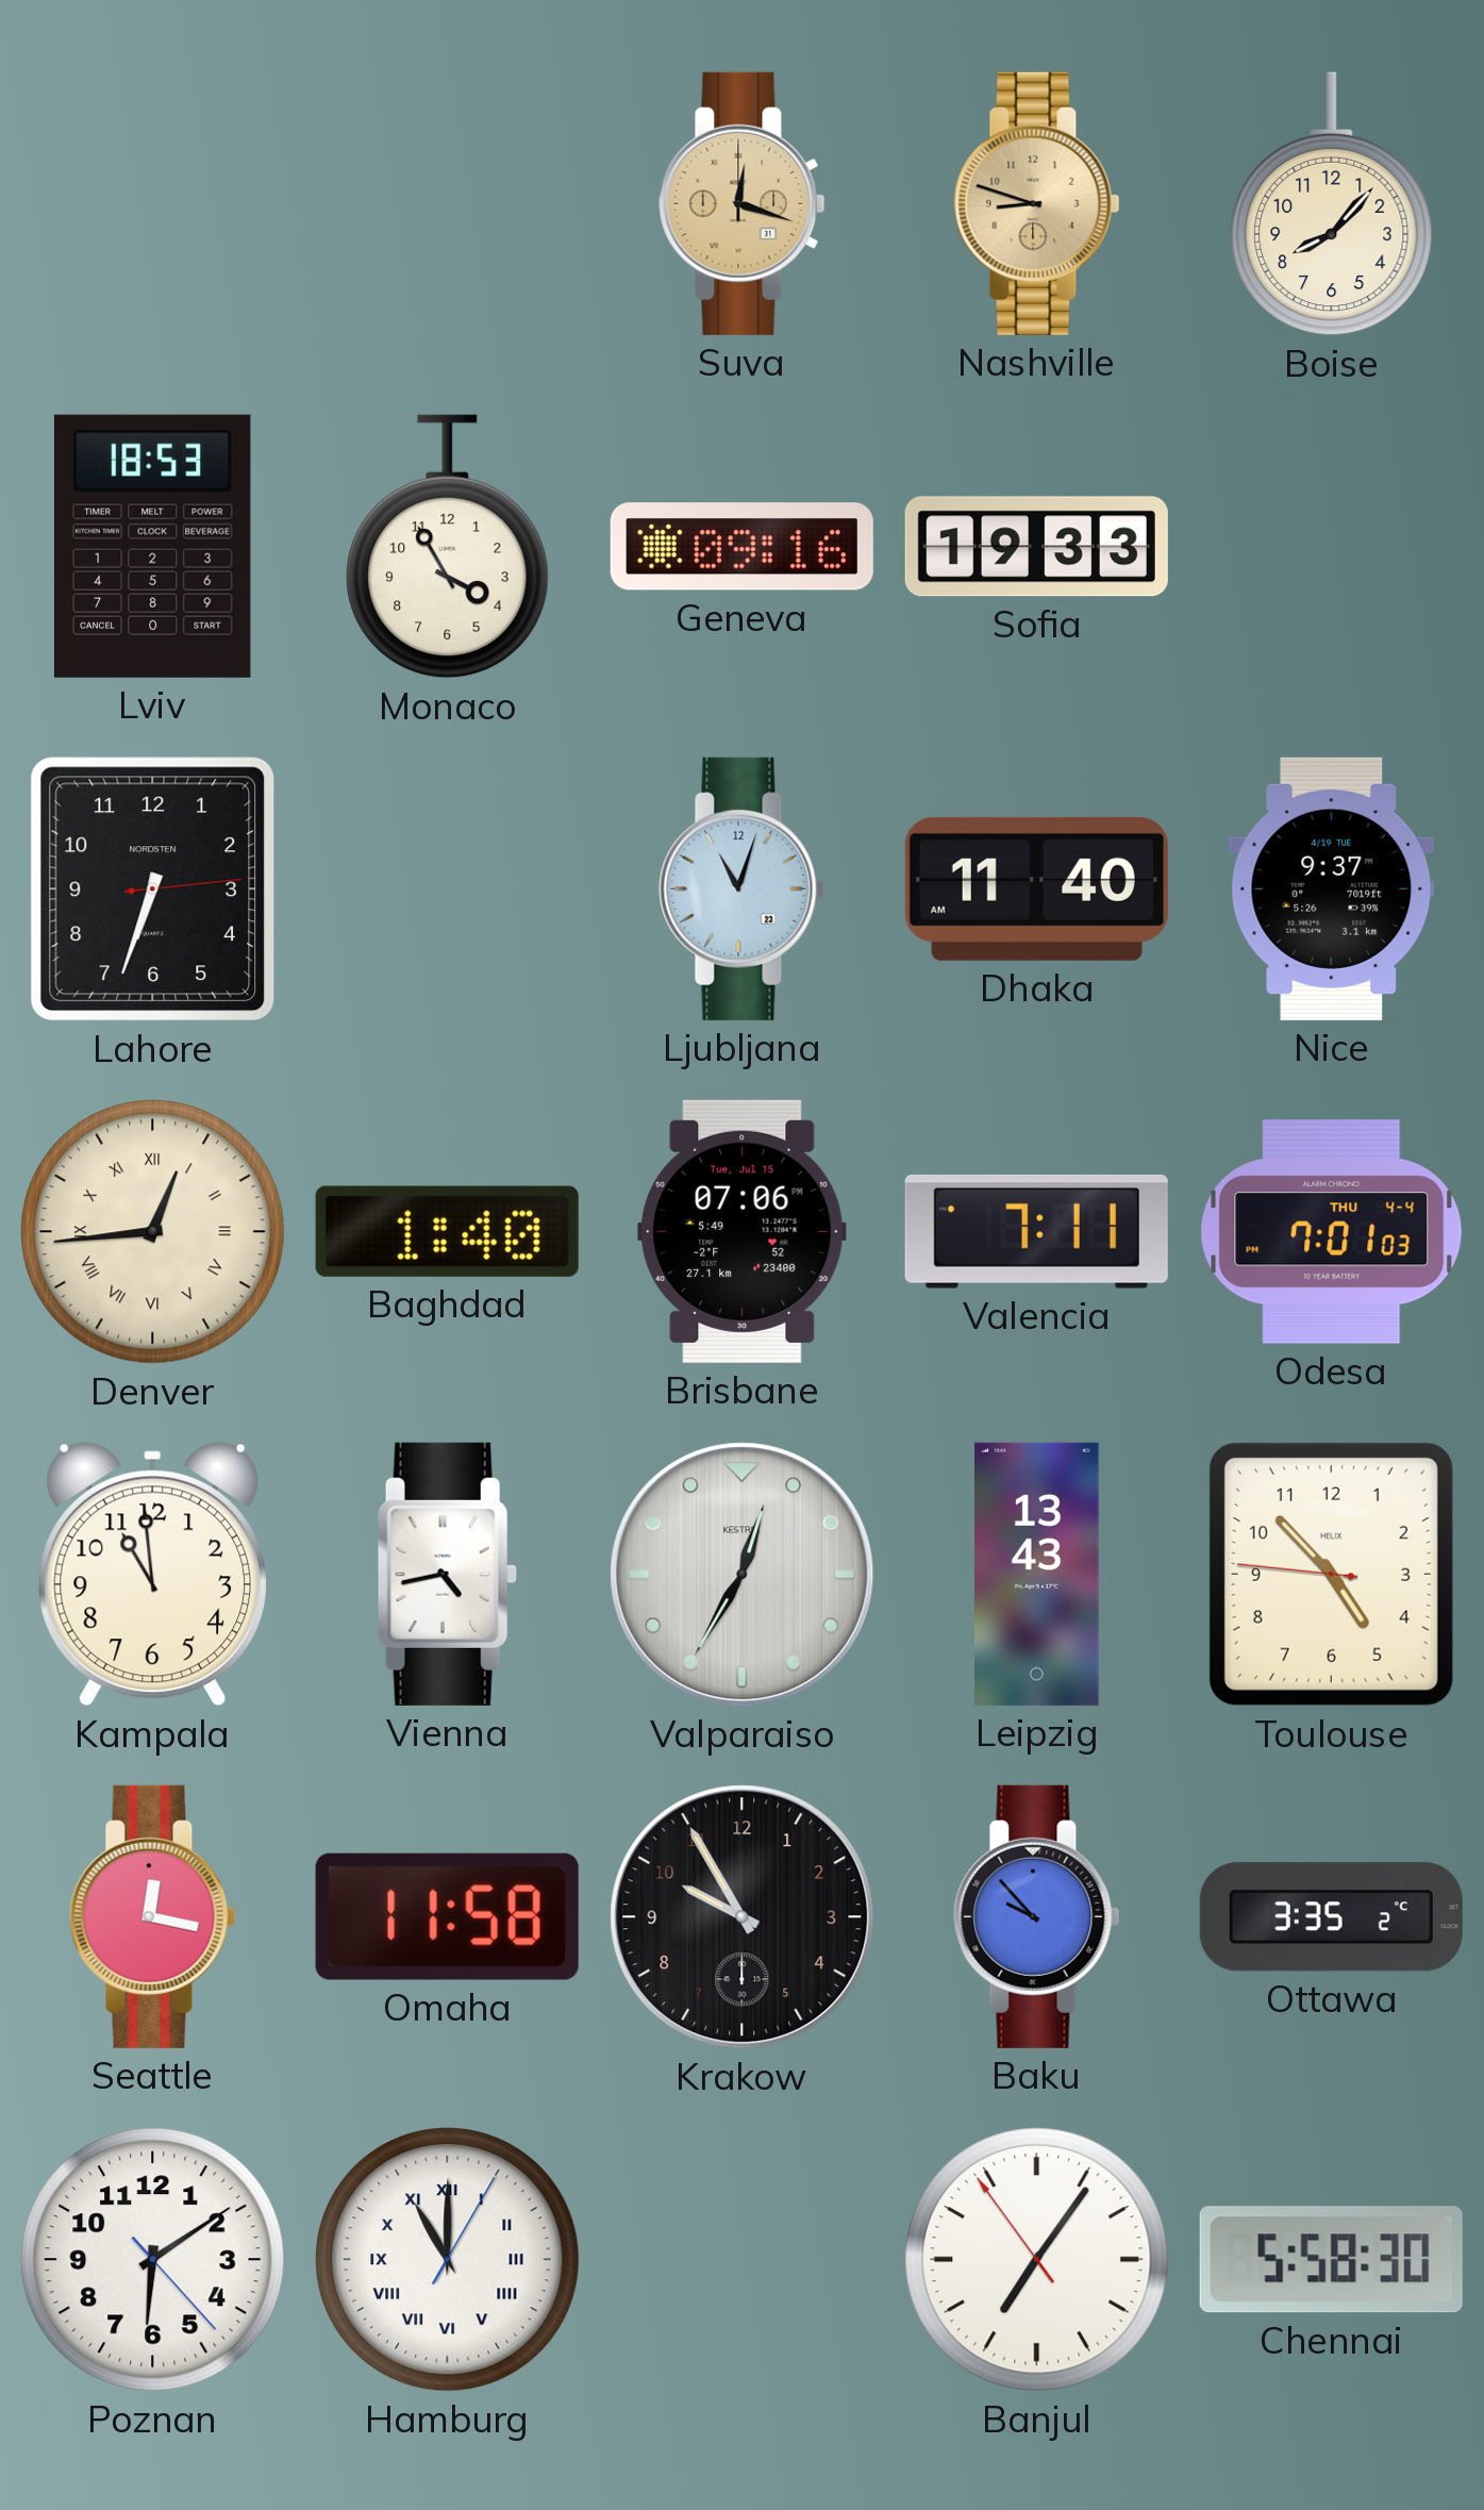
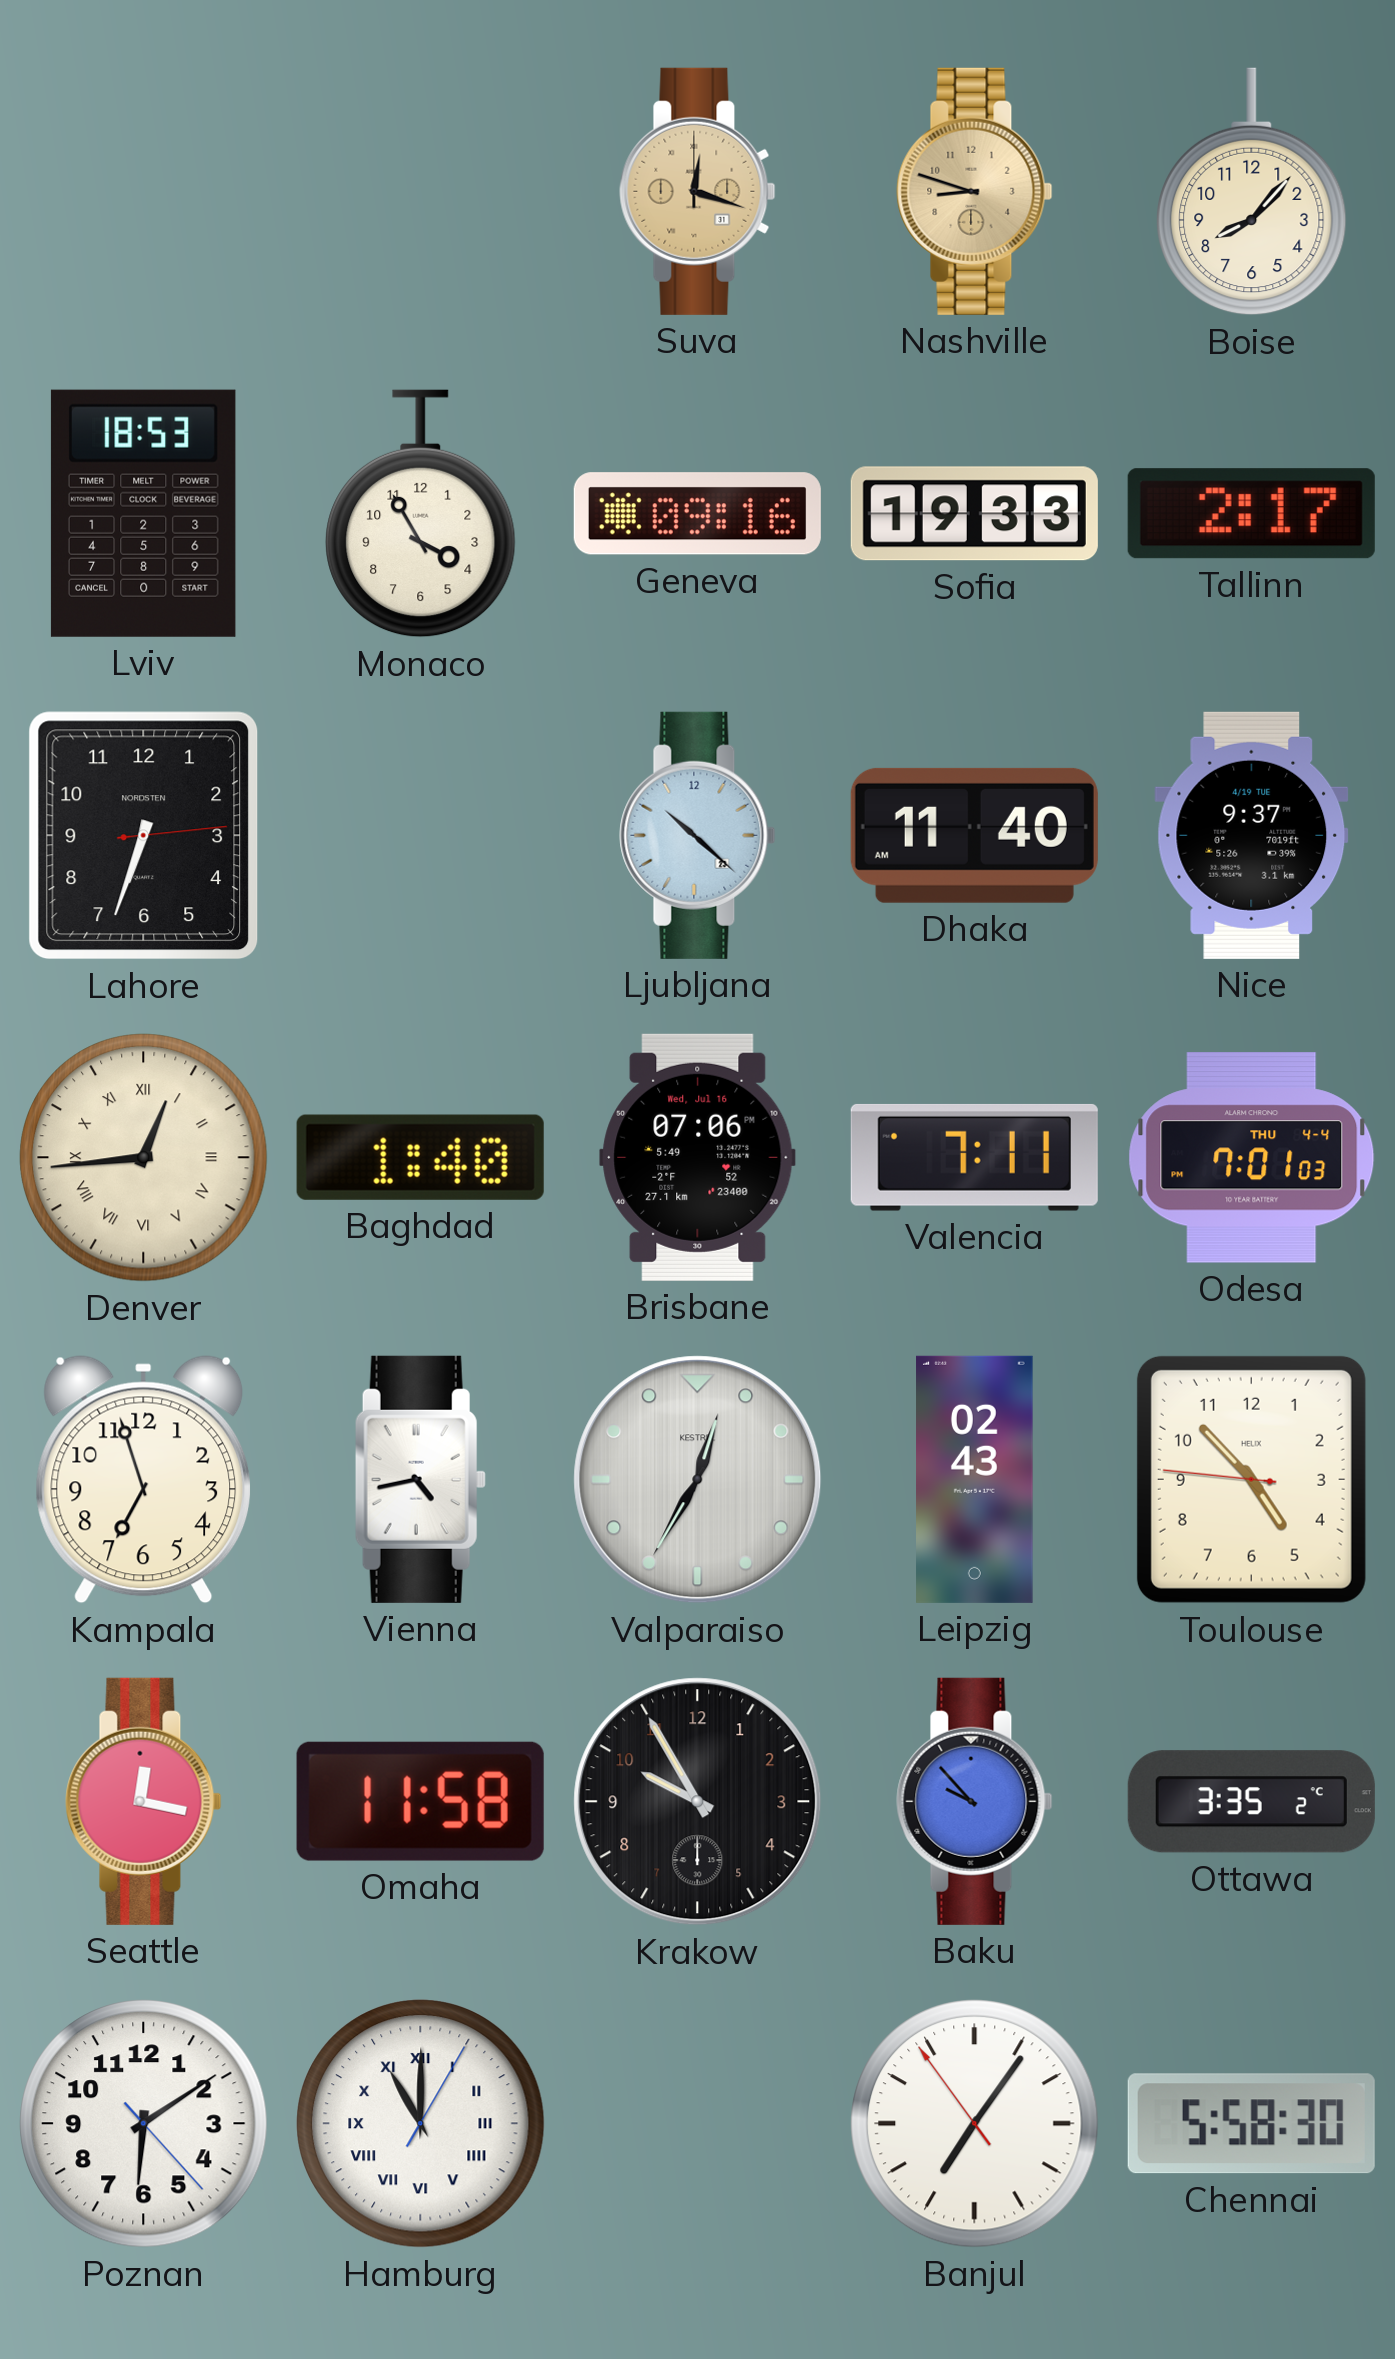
Tallinn: none -> 2:17 (1251, 514)
Ljubljana: 11:03 -> 10:22 (698, 835)
Brisbane date: Tue, Jul 15 -> Wed, Jul 16 (698, 1157)
Kampala: 10:59 -> 6:57 (144, 1480)
Leipzig: 13:43 -> 02:43 (975, 1479)
